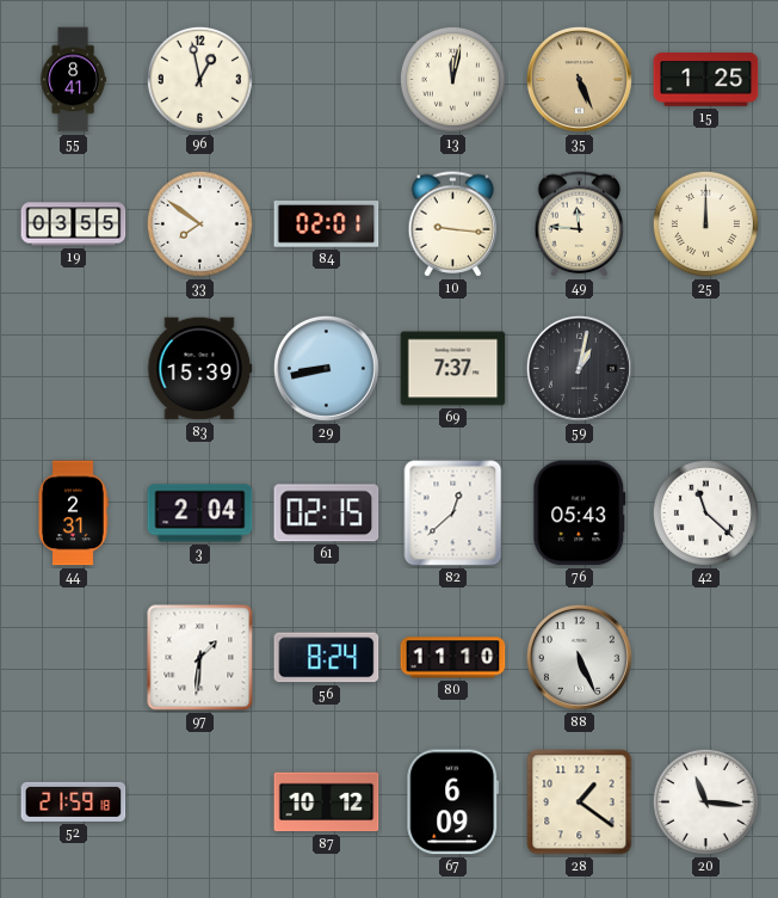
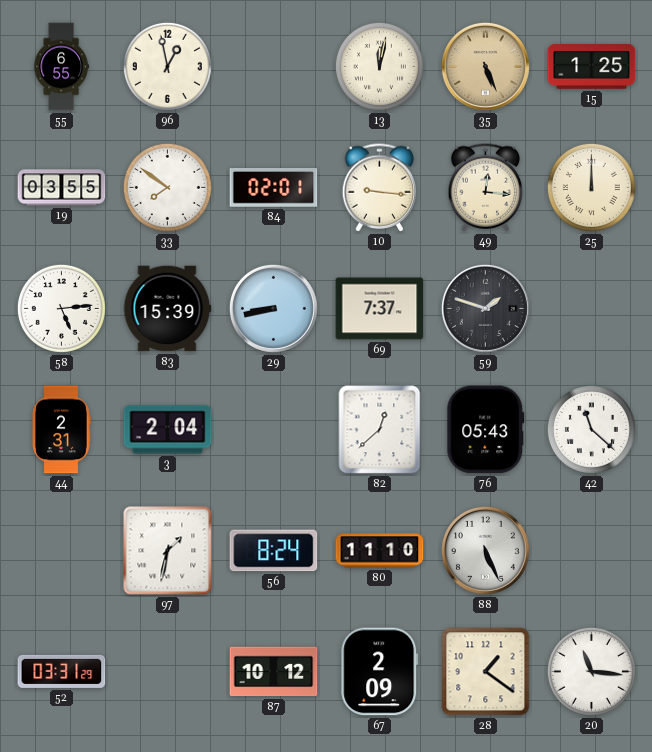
55: 8:41 -> 6:55 (61, 67)
49: 11:46 -> 12:16 (486, 188)
58: none -> 5:14 (61, 308)
59: 1:02 -> 1:48 (485, 308)
61: 02:15 -> none (327, 513)
97: 1:31 -> 1:32 (168, 551)
52: 21:59 -> 03:31 (62, 671)
67: 6:09 -> 2:09 (380, 672)
